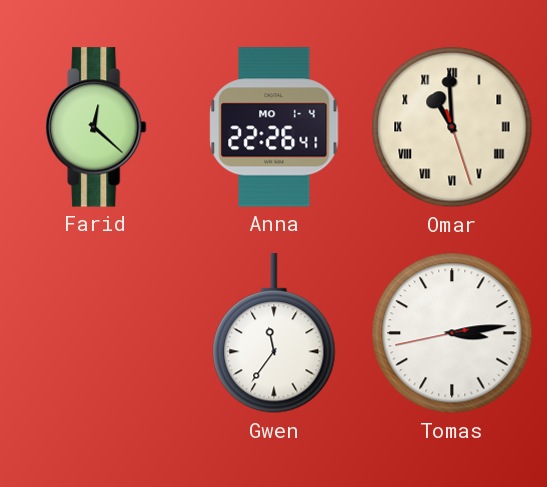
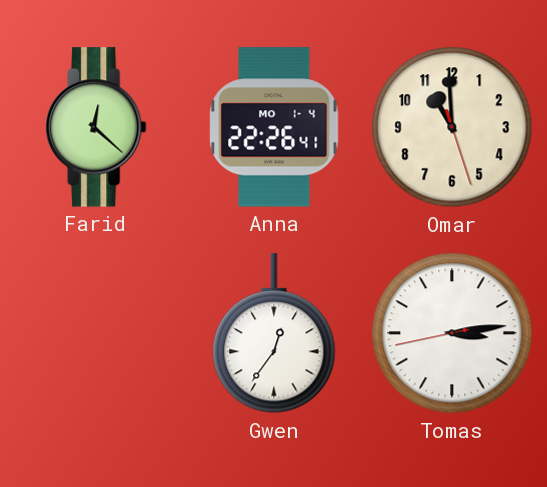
Omar numerals: Roman -> Arabic (452, 127)
Gwen: 11:36 -> 12:36 (274, 334)
